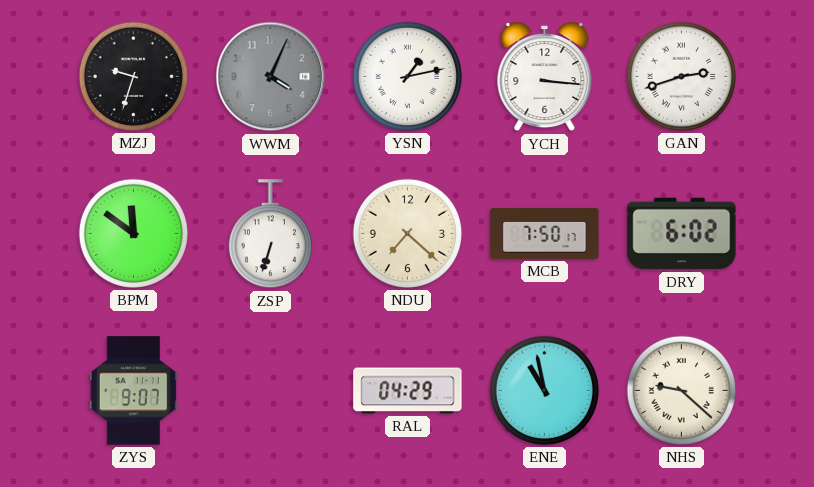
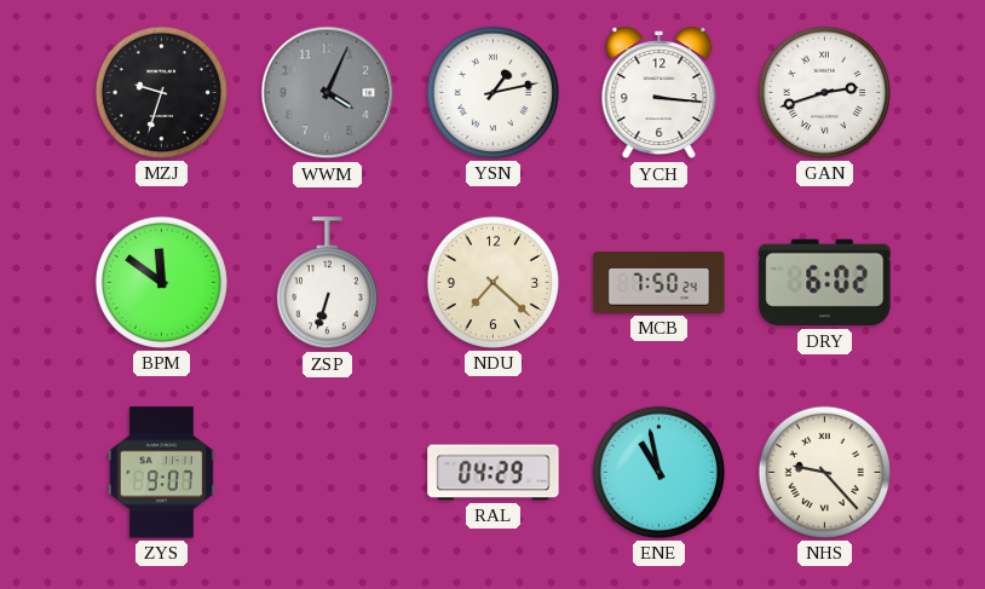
MCB: 7:50:17 -> 7:50:24 (659, 282)
NHS: 9:22 -> 9:23 (824, 472)
